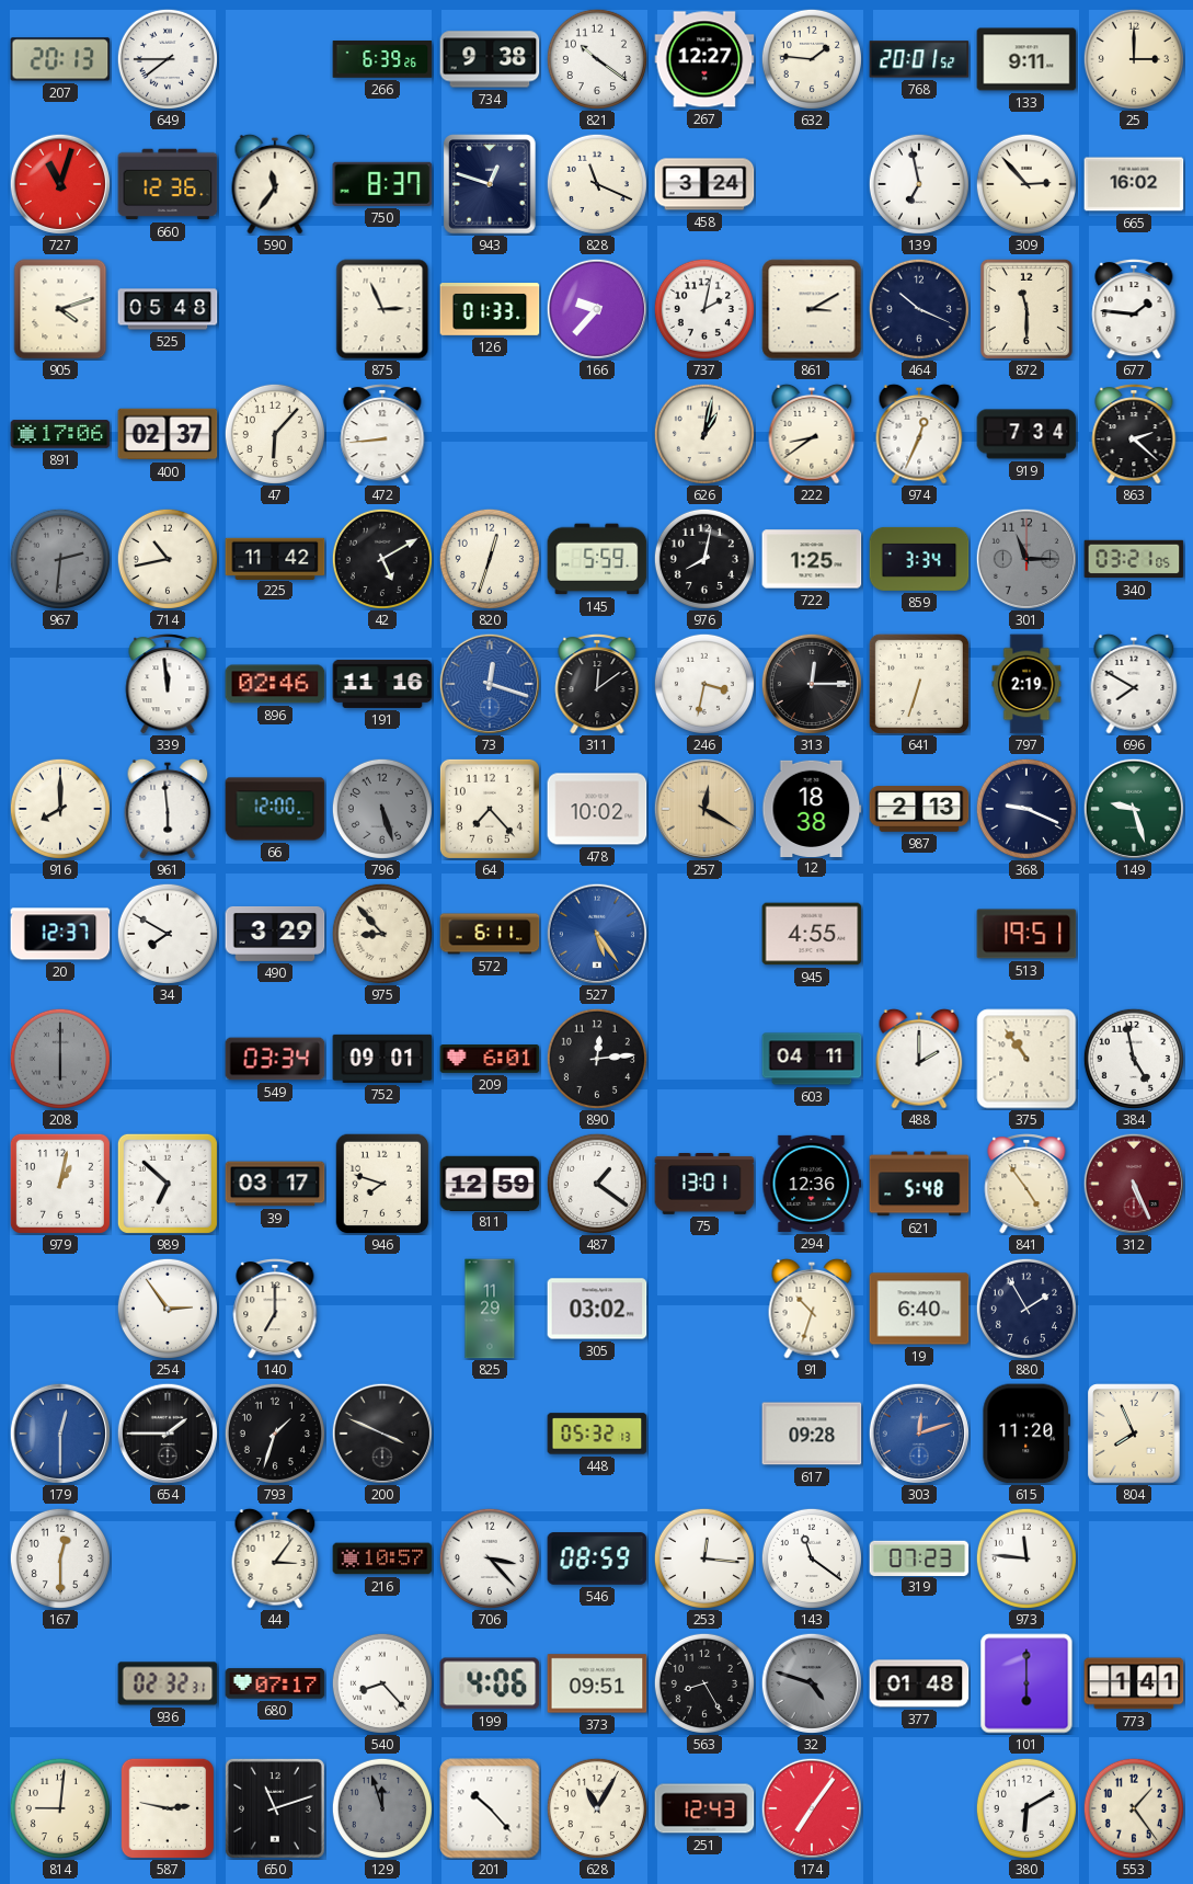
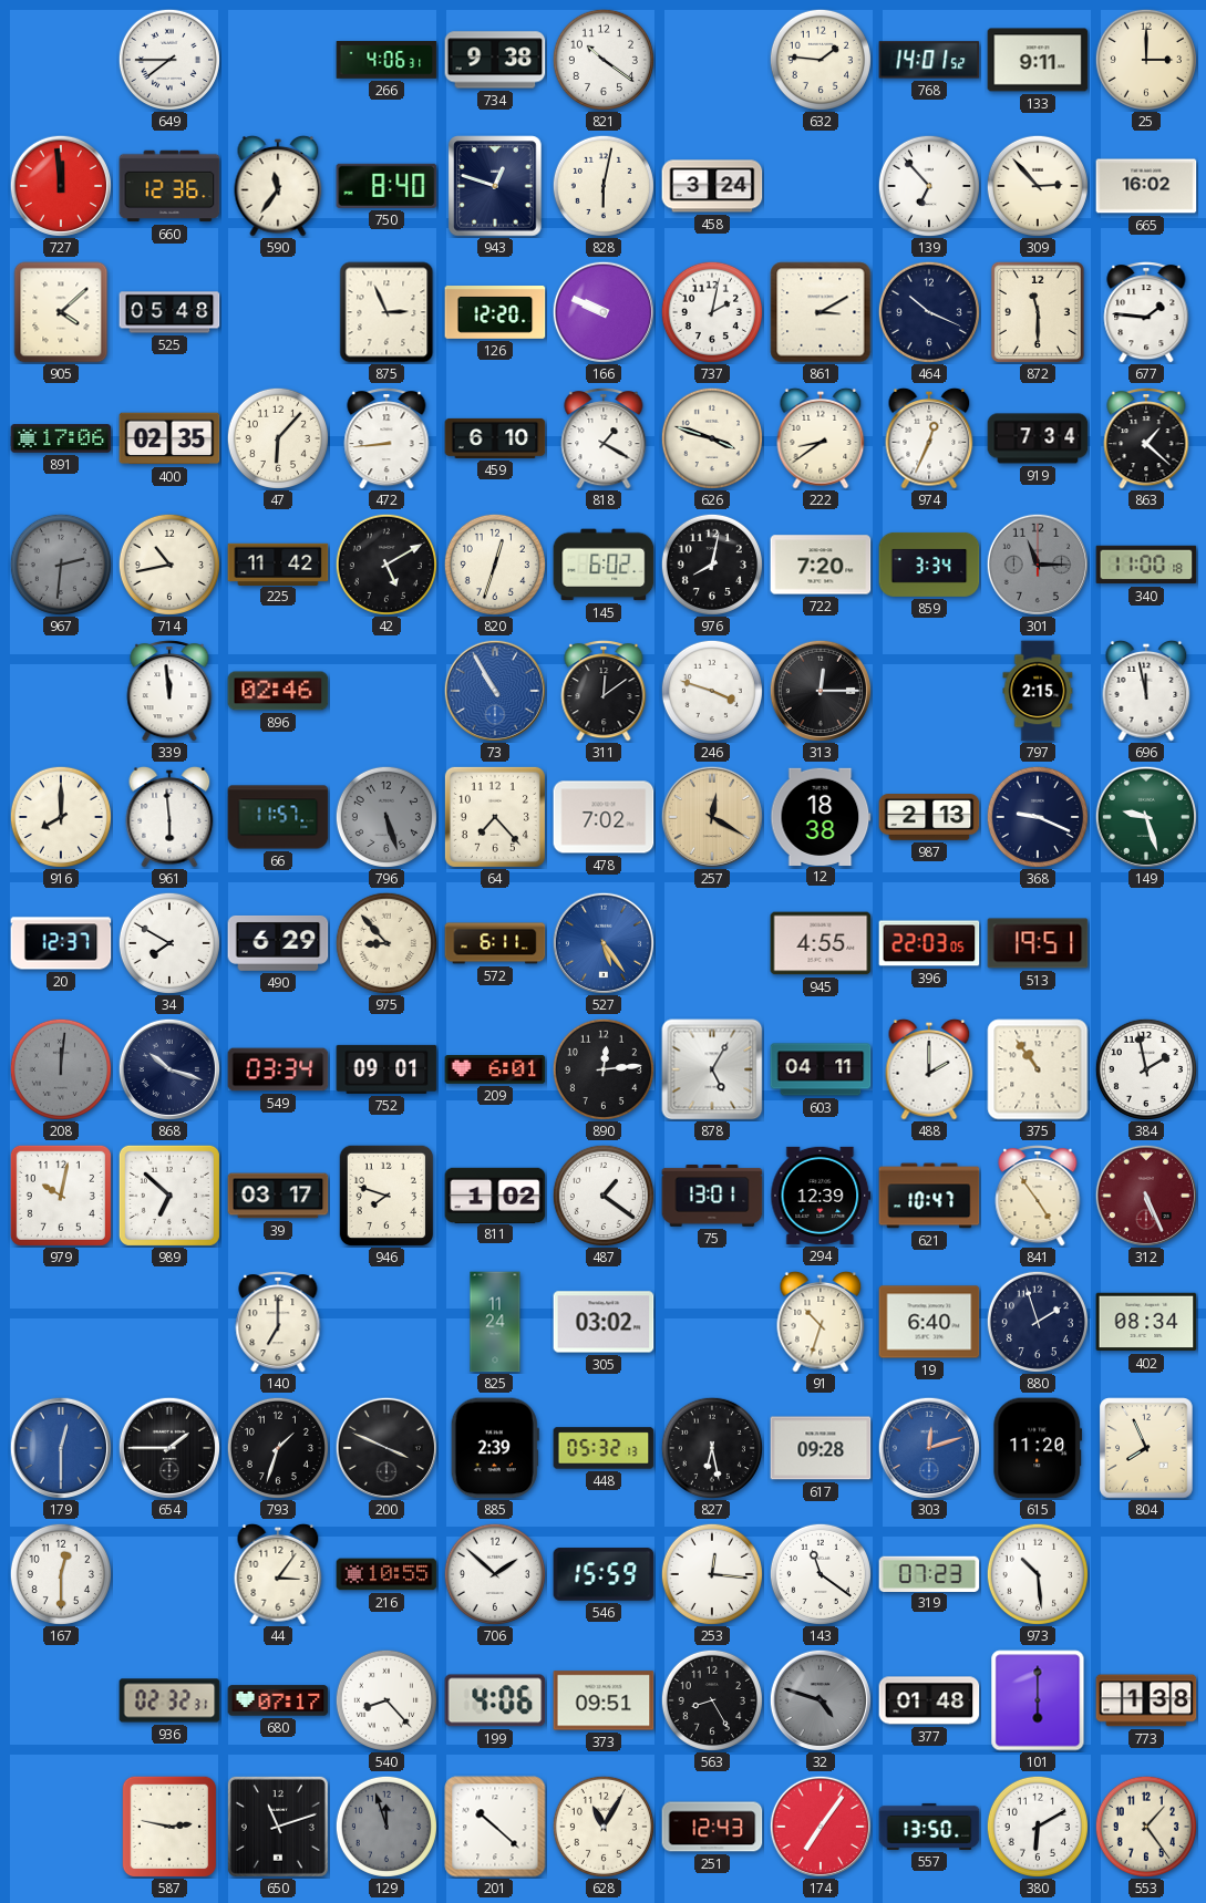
207: 20:13 -> none (60, 59)
266: 6:39 -> 4:06 (386, 60)
267: 12:27 -> none (704, 59)
768: 20:01 -> 14:01 (929, 60)
727: 11:03 -> 11:59 (60, 185)
750: 8:37 -> 8:40 (386, 186)
828: 11:19 -> 6:02 (604, 186)
139: 6:58 -> 6:53 (929, 186)
905: 4:12 -> 4:08 (61, 312)
126: 01:33 -> 12:20 (495, 313)
166: 9:37 -> 9:49 (602, 311)
400: 02:37 -> 02:35 (169, 438)
459: none -> 6:10 (495, 438)
818: none -> 1:20 (604, 438)
626: 1:02 -> 3:48 (712, 438)
863: 2:22 -> 1:22 (1146, 438)
145: 5:59 -> 6:02 (604, 565)
722: 1:25 -> 7:20 (821, 565)
340: 03:21 -> 11:00 (1146, 565)
191: 11:16 -> none (382, 684)
73: 12:18 -> 10:55 (494, 690)
246: 3:32 -> 3:48 (712, 691)
641: 6:33 -> none (919, 684)
797: 2:19 -> 2:15 (1038, 691)
696: 7:50 -> 11:58 (1146, 691)
66: 12:00 -> 11:57 (278, 817)
478: 10:02 -> 7:02 (604, 817)
490: 3:29 -> 6:29 (278, 943)
396: none -> 22:03 (929, 943)
208: 6:00 -> 12:01 (61, 1069)
868: none -> 10:18 (168, 1068)
878: none -> 5:05 (712, 1069)
384: 4:58 -> 1:58 (1146, 1069)
979: 1:02 -> 10:02 (61, 1196)
811: 12:59 -> 1:02 (495, 1194)
294: 12:36 -> 12:39 (821, 1196)
621: 5:48 -> 10:47 (929, 1196)
254: 2:54 -> none (168, 1309)
825: 11:29 -> 11:24 (495, 1322)
880: 1:55 -> 1:57 (1038, 1322)
402: none -> 08:34 (1146, 1322)
885: none -> 2:39 (495, 1448)
827: none -> 6:28 (712, 1448)
216: 10:57 -> 10:55 (386, 1574)
706: 3:23 -> 1:52 (495, 1574)
546: 08:59 -> 15:59 (604, 1574)
973: 11:46 -> 10:29 (1038, 1574)
773: 1:41 -> 1:38 (1146, 1700)
814: 9:01 -> none (60, 1808)
201: 10:23 -> 10:22 (495, 1827)
557: none -> 13:50 (929, 1827)
